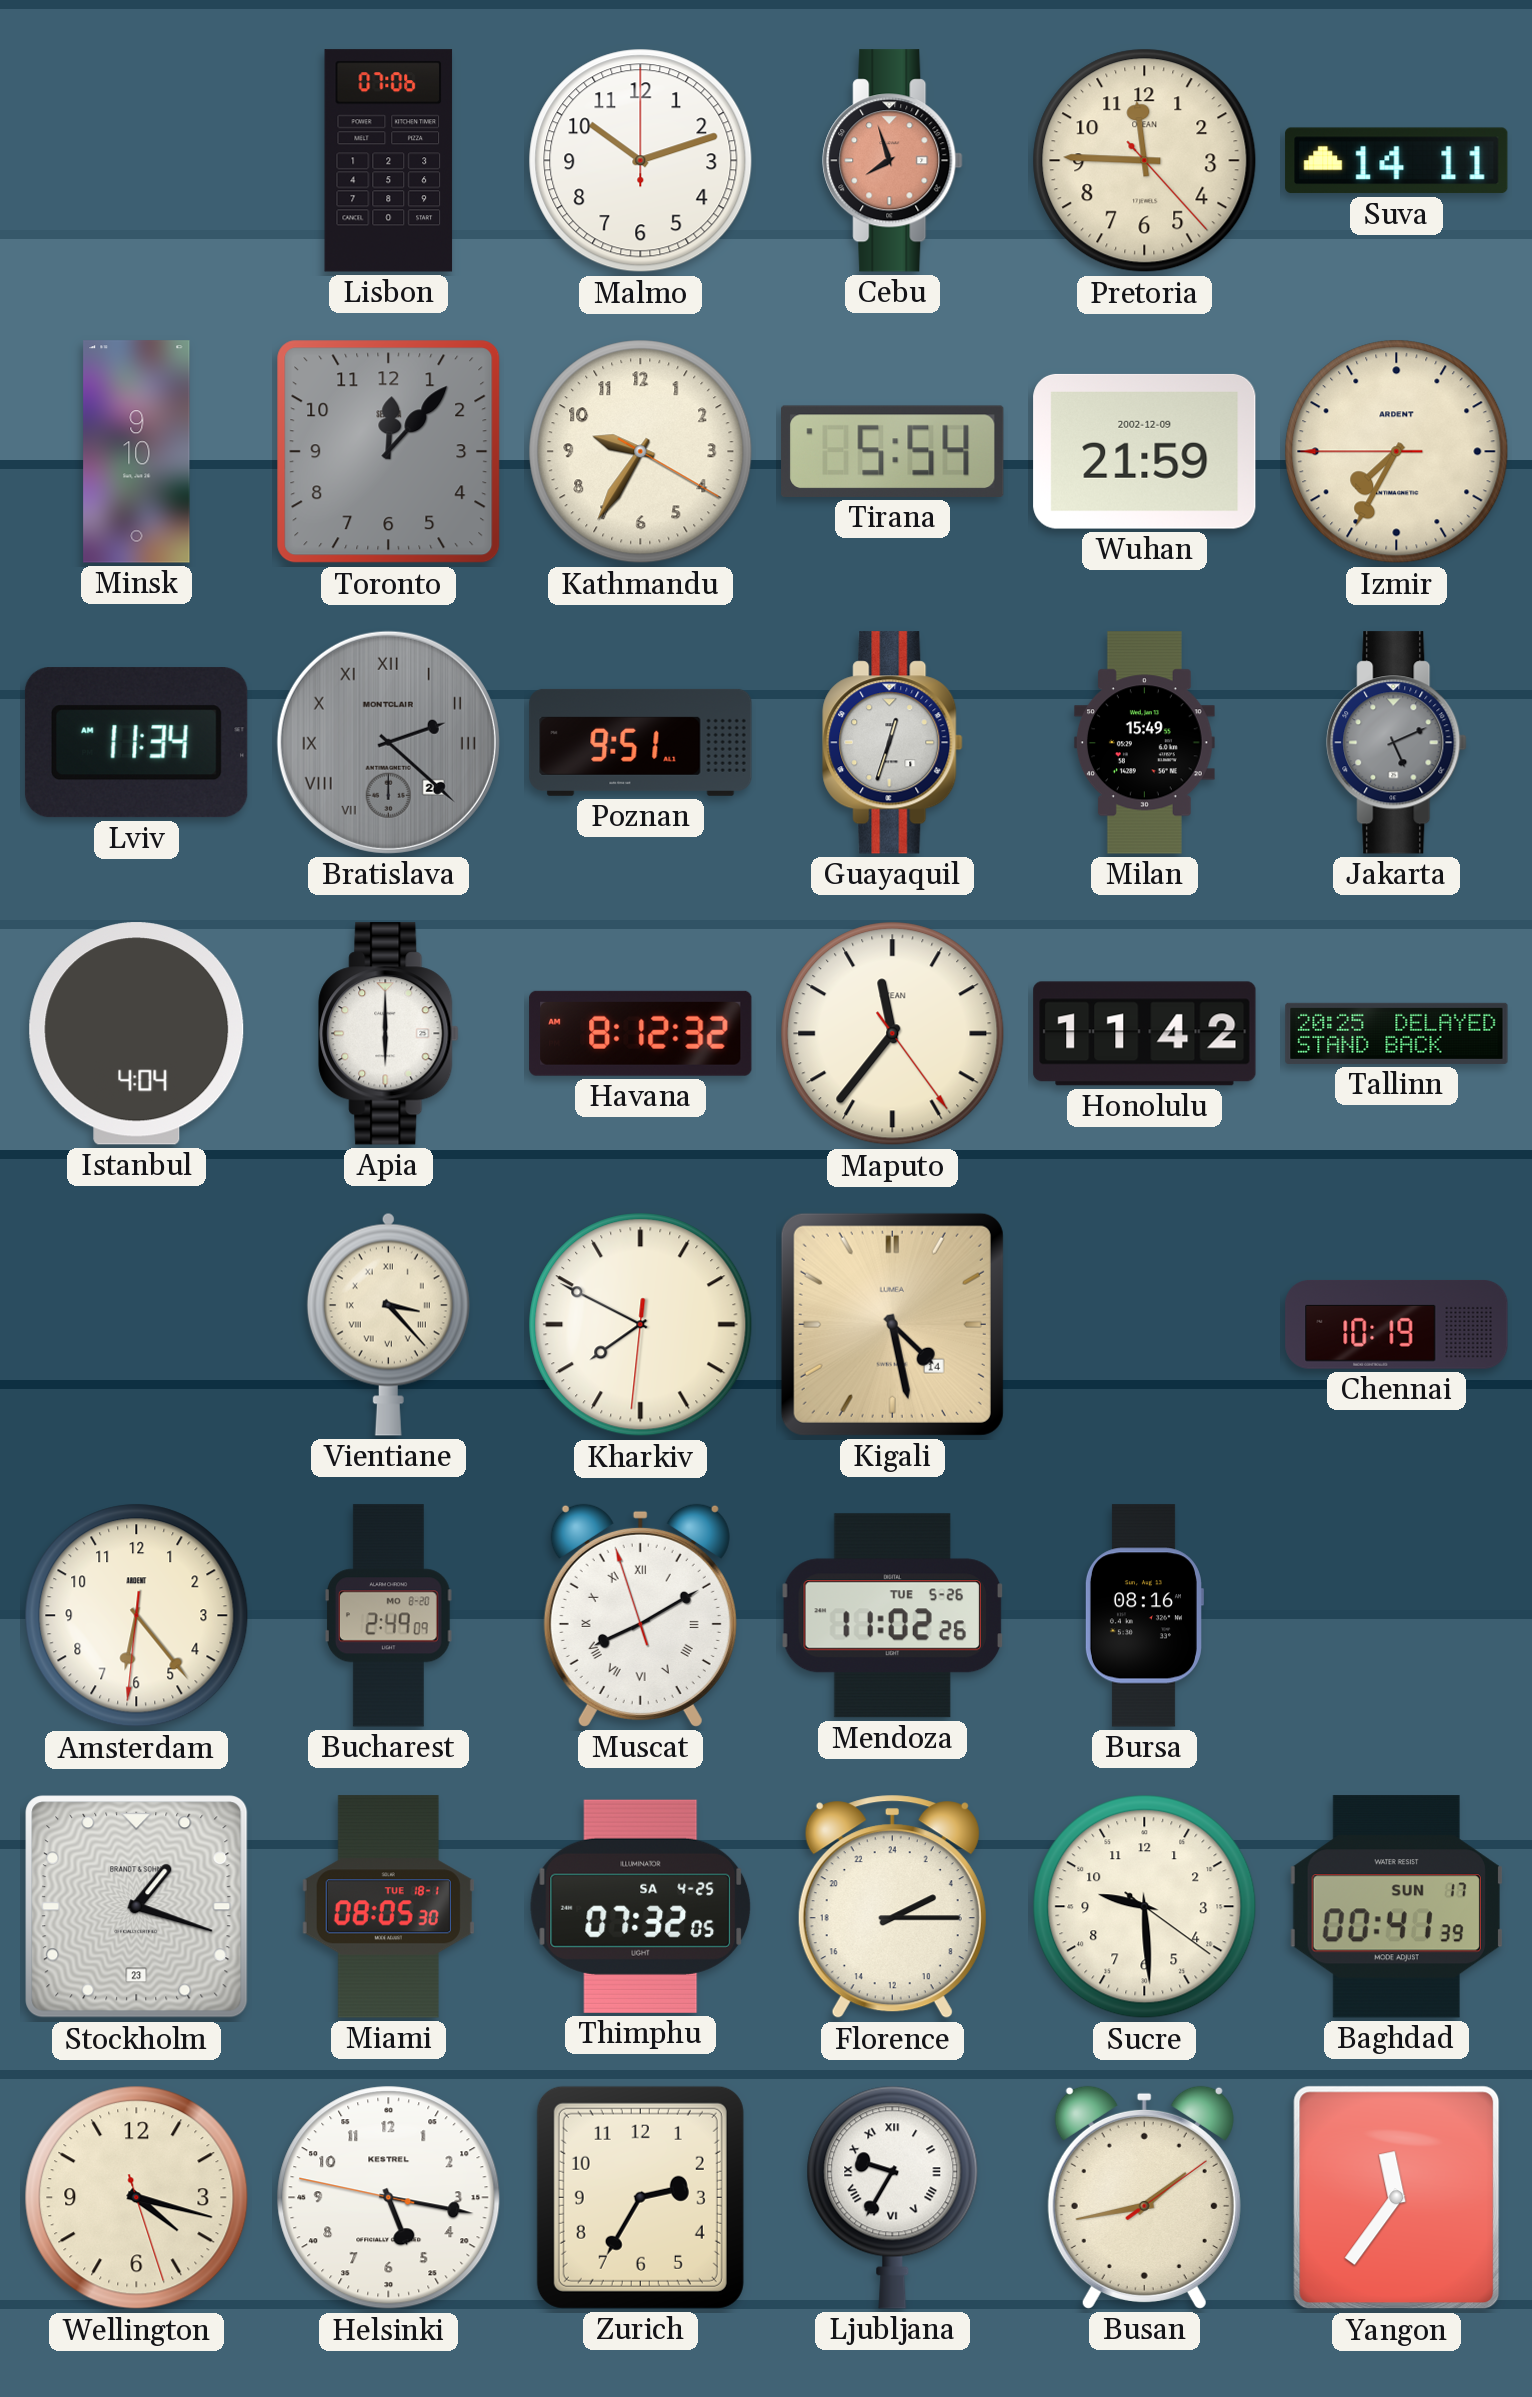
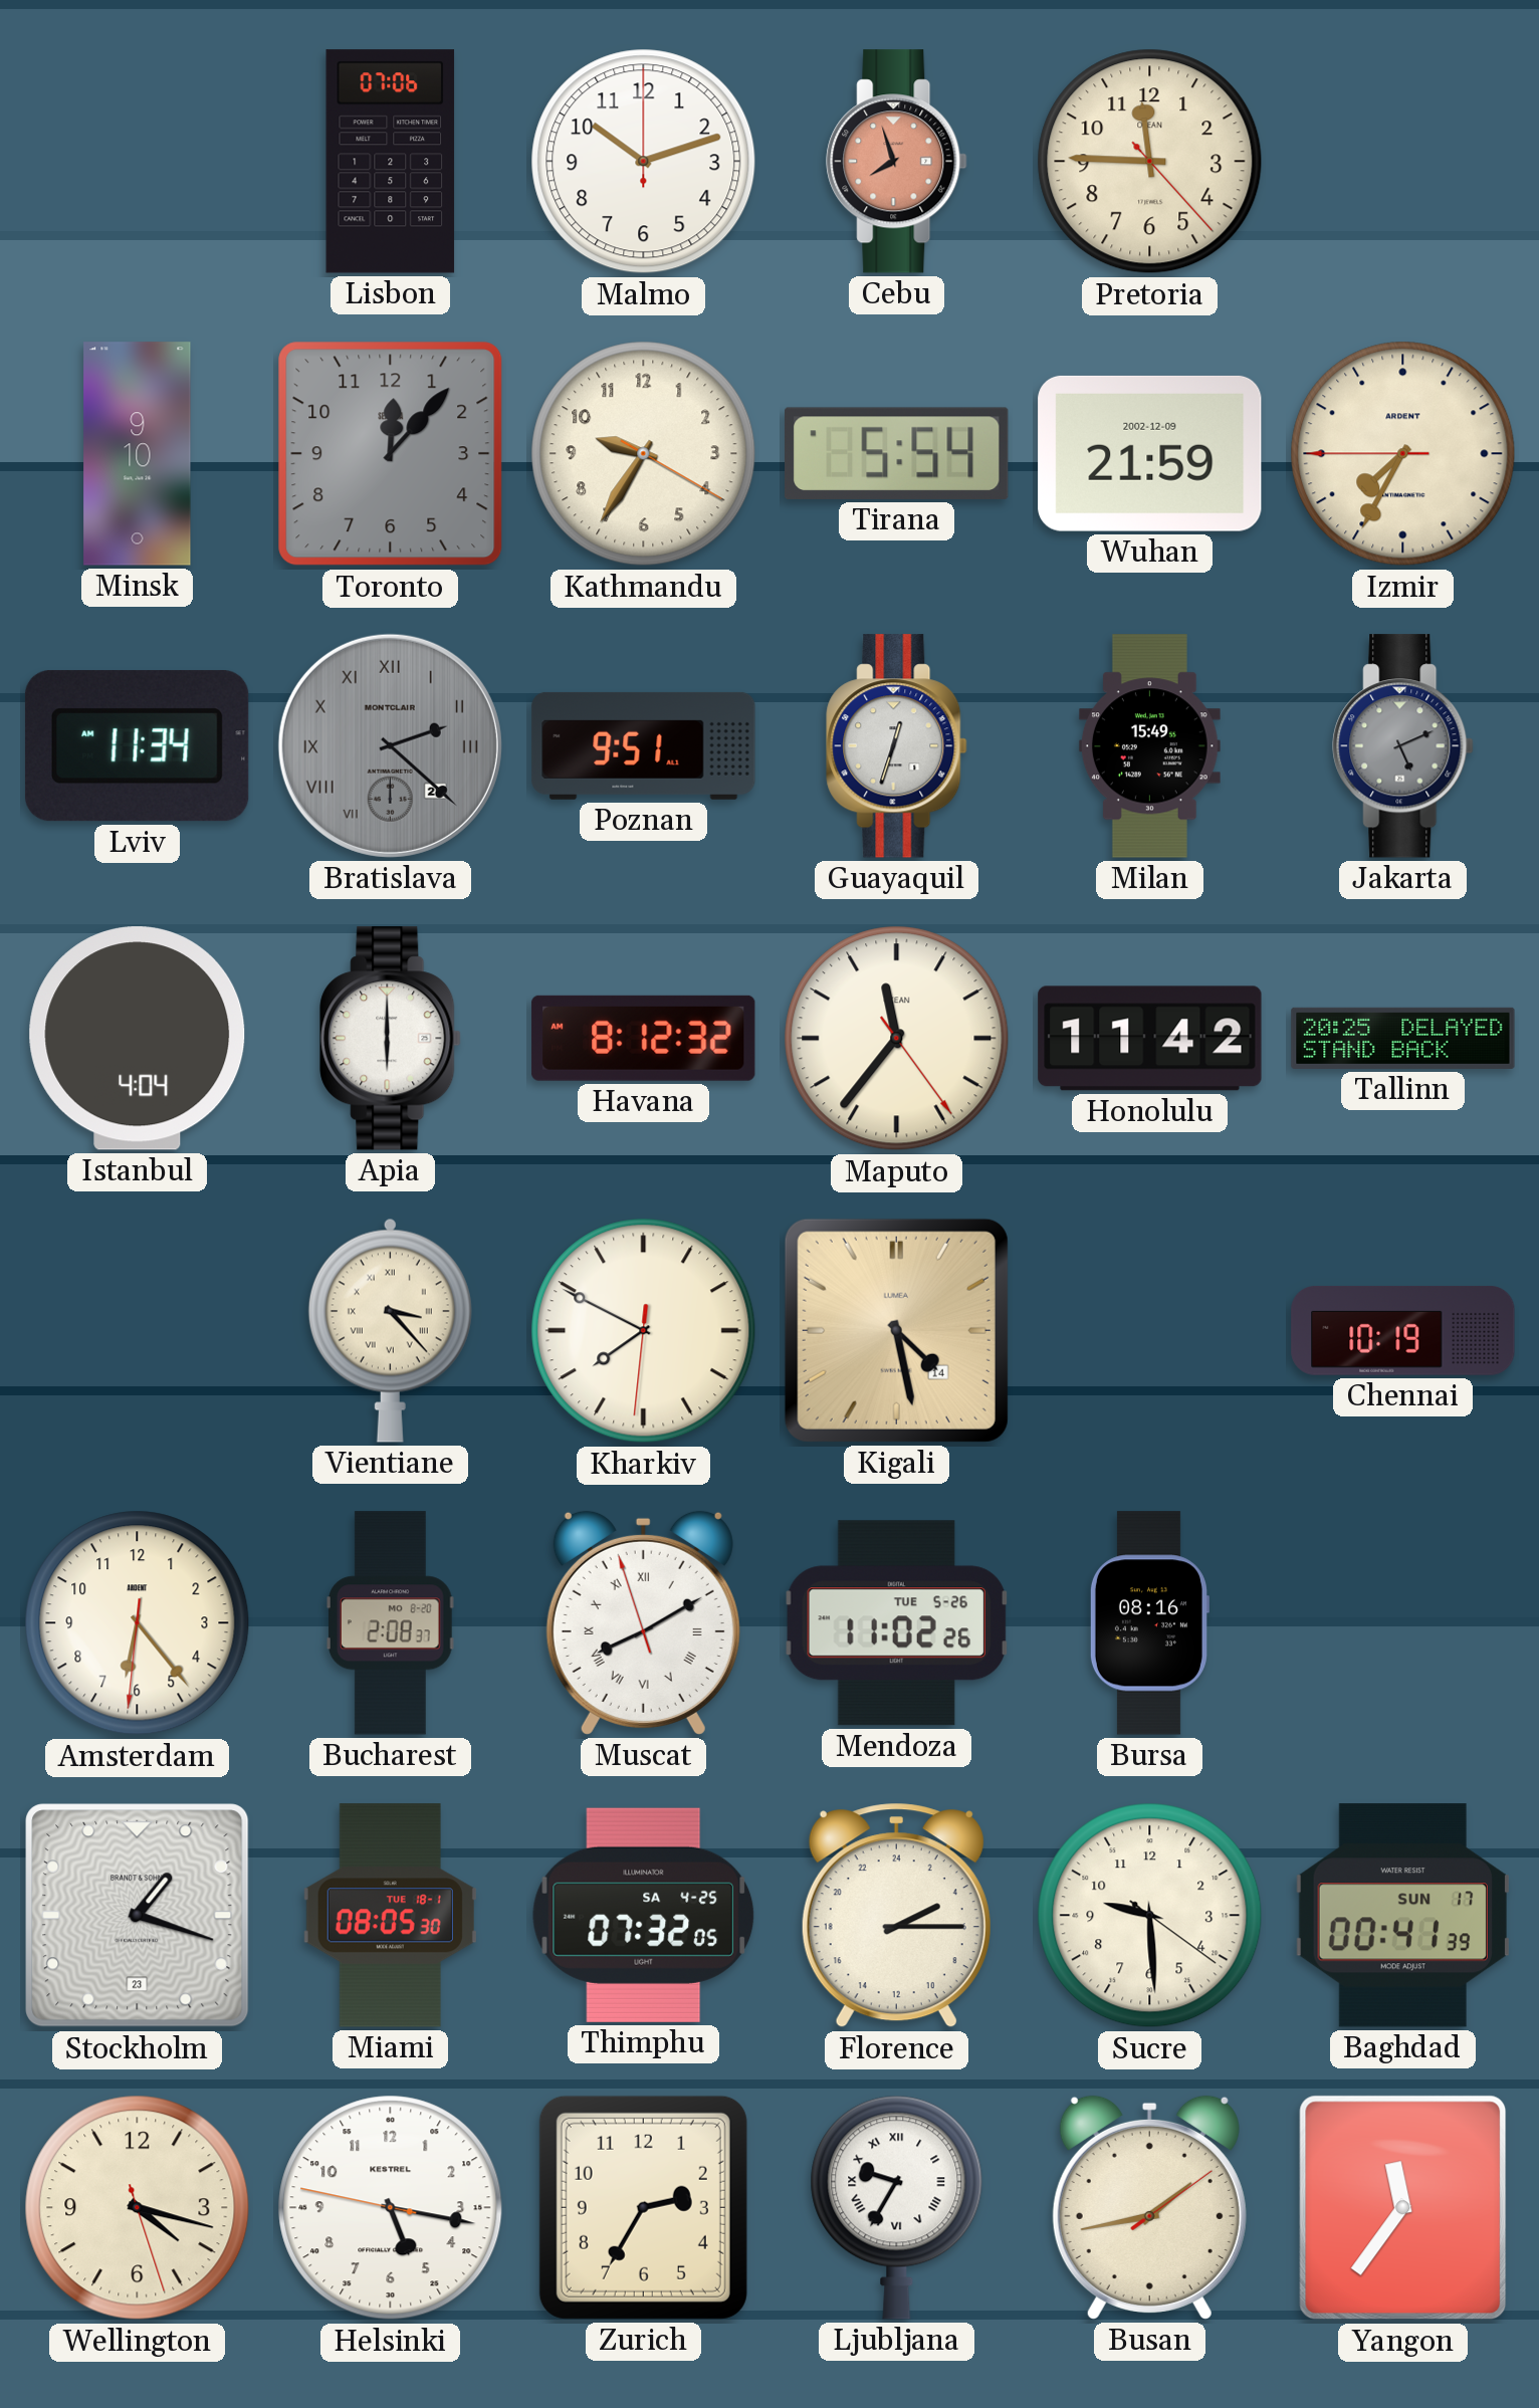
Suva: 14:11 -> none (1397, 161)
Bucharest: 2:49 -> 2:08 (391, 1623)
